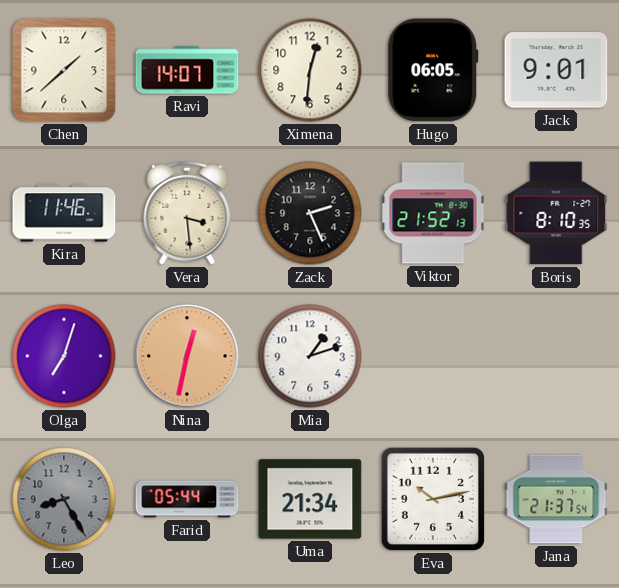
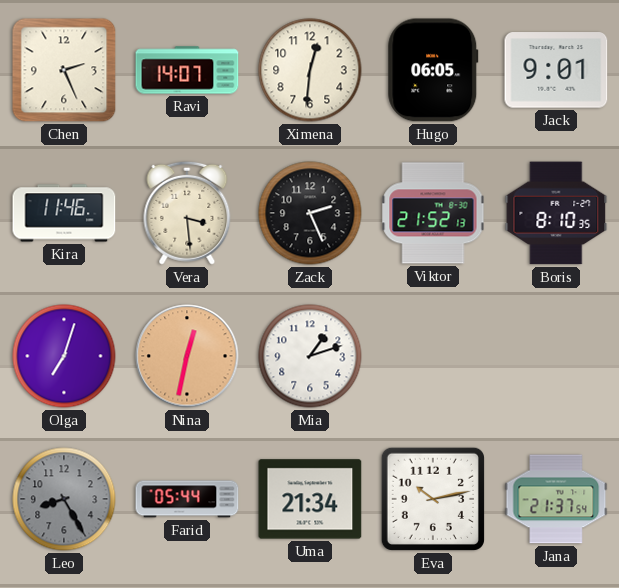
Chen: 1:38 -> 2:26 (64, 70)
